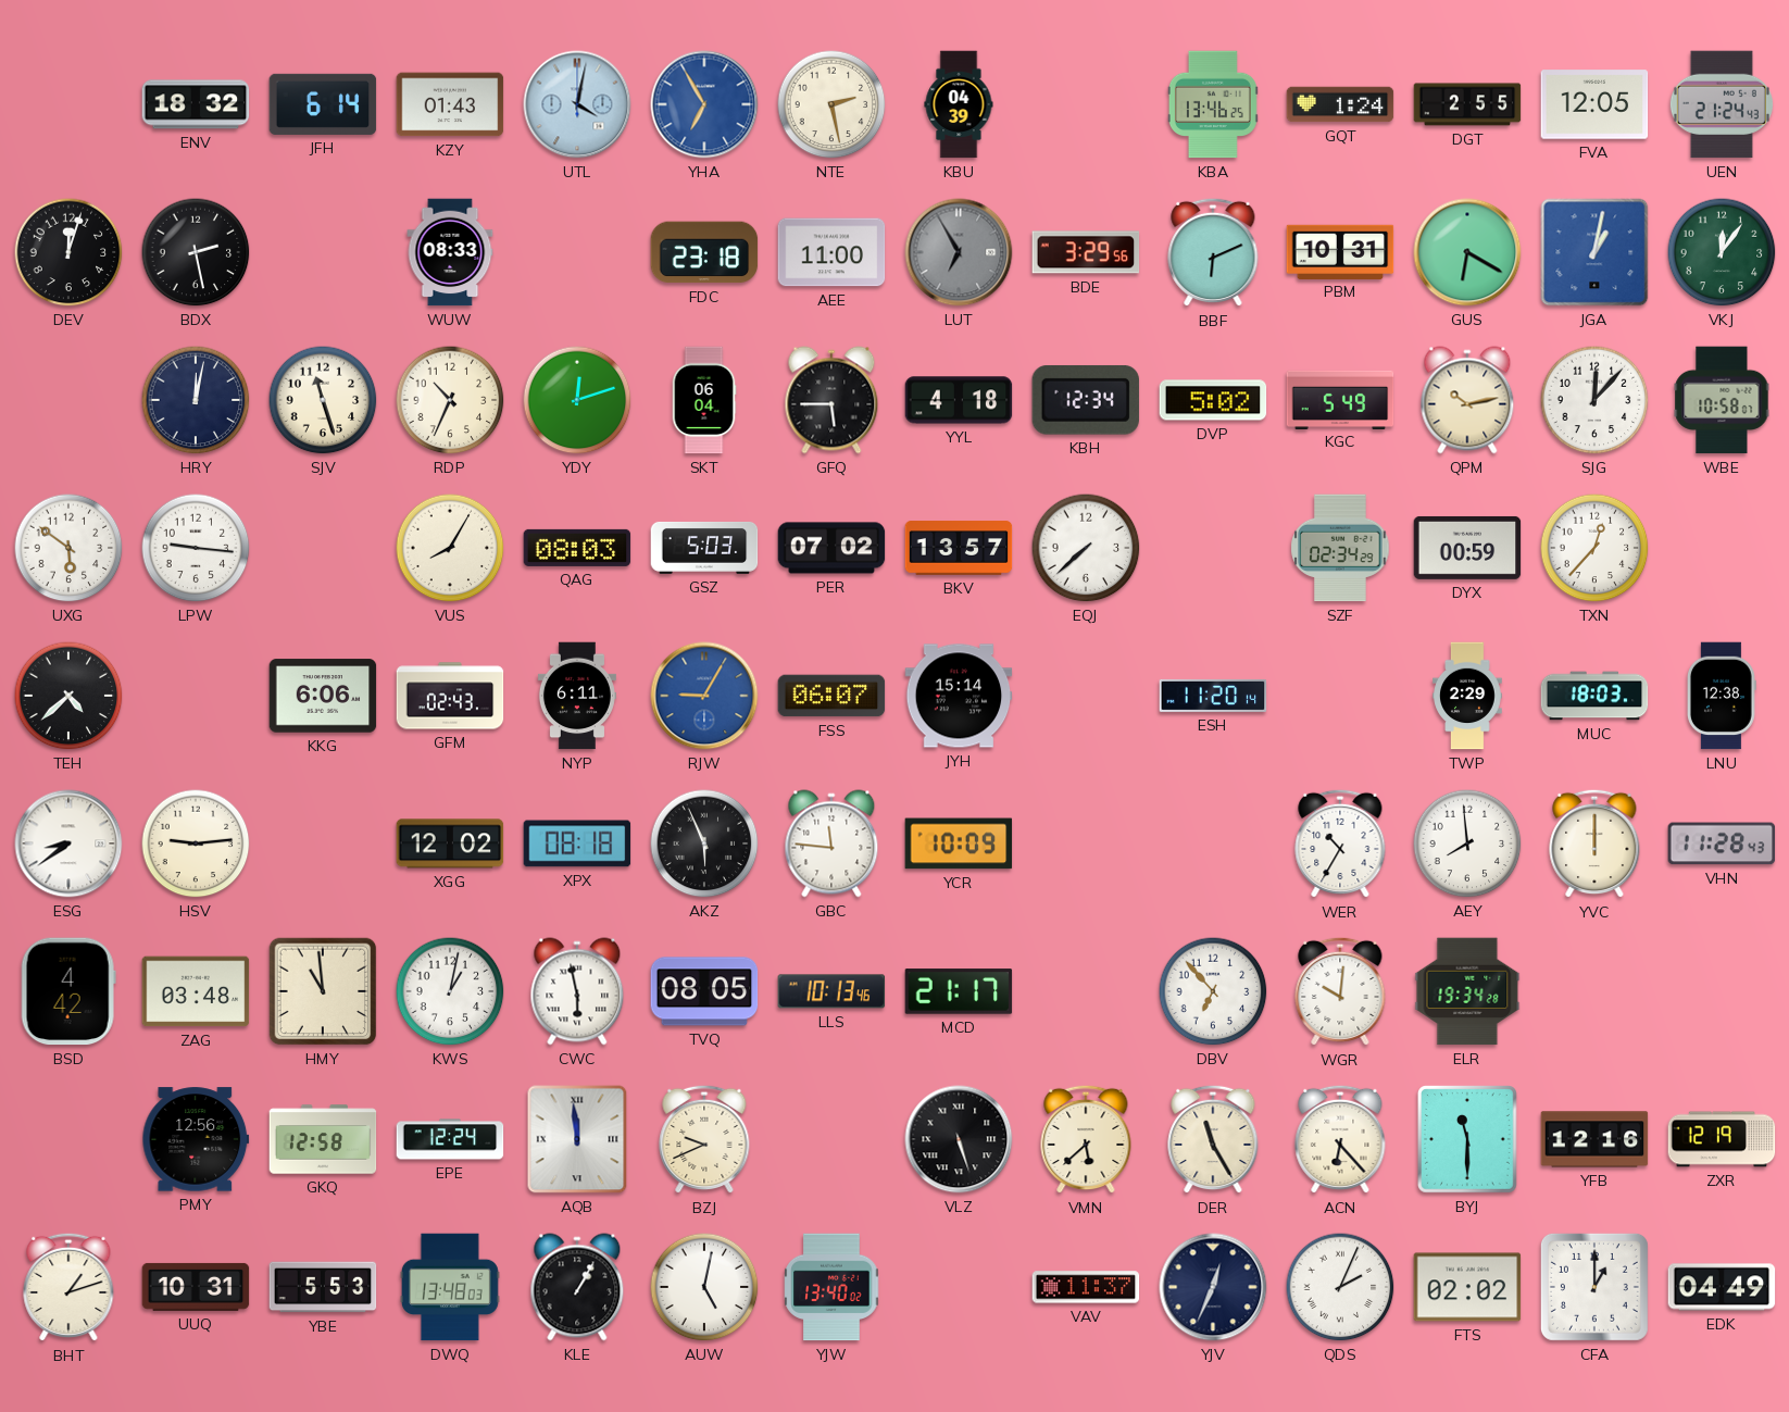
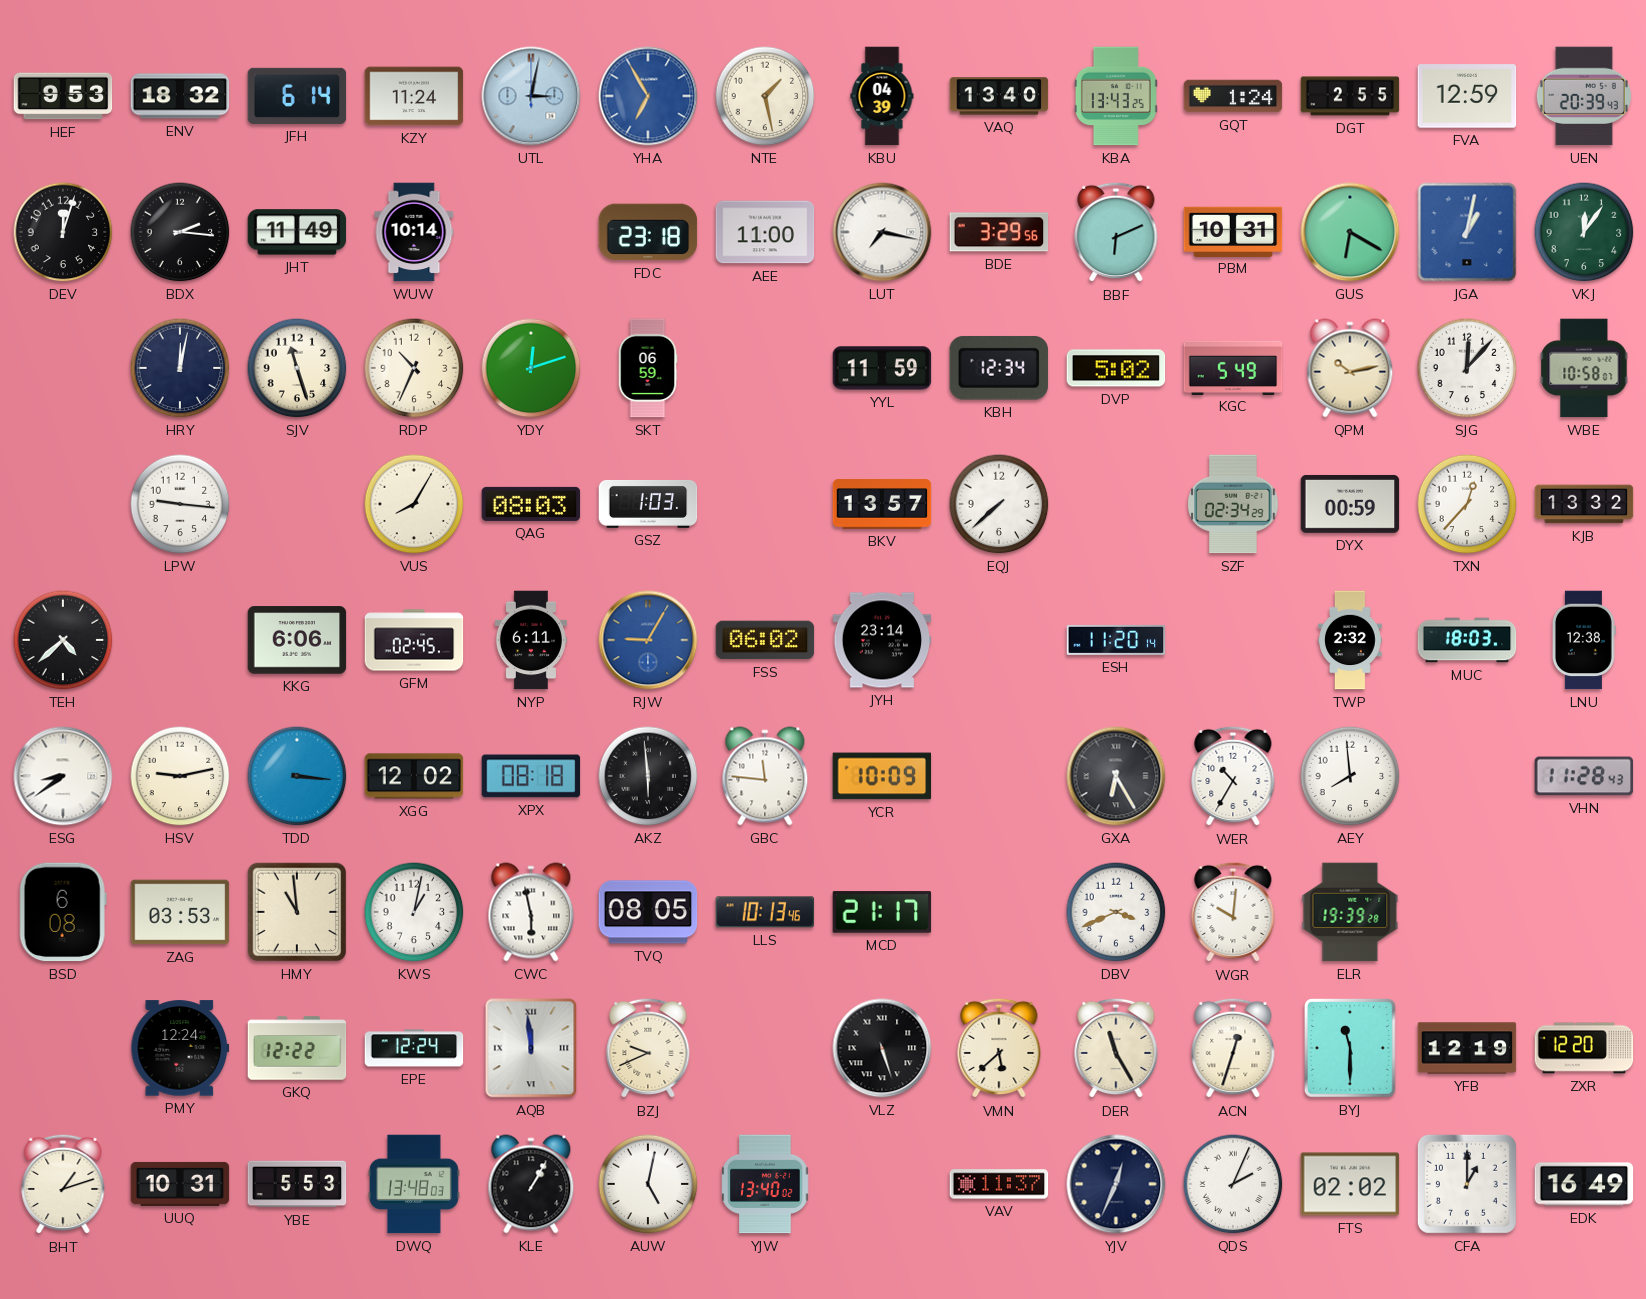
HEF: none -> 9:53 (63, 96)
KZY: 01:43 -> 11:24 (414, 96)
UTL: 4:02 -> 3:02 (531, 96)
NTE: 2:28 -> 1:28 (765, 96)
VAQ: none -> 13:40 (999, 96)
KBA: 13:46 -> 13:43 (1116, 96)
FVA: 12:05 -> 12:59 (1467, 96)
UEN: 21:24 -> 20:39 (1584, 96)
BDX: 2:28 -> 2:16 (180, 232)
JHT: none -> 11:49 (297, 232)
WUW: 08:33 -> 10:14 (414, 232)
LUT: 6:55 -> 7:17 (882, 232)
LUT dial: grey -> white (882, 232)
SKT: 06:04 -> 06:59 (648, 368)
GFQ: 5:45 -> none (831, 400)
YYL: 4:18 -> 11:59 (882, 368)
UXG: 5:51 -> none (68, 548)
GSZ: 5:03 -> 1:03 (648, 504)
PER: 07:02 -> none (831, 548)
KJB: none -> 13:32 (1584, 504)
GFM: 02:43 -> 02:45 (414, 640)
FSS: 06:07 -> 06:02 (765, 640)
JYH: 15:14 -> 23:14 (882, 640)
TWP: 2:29 -> 2:32 (1350, 640)
HSV: 9:14 -> 9:13 (180, 776)
TDD: none -> 3:16 (297, 776)
AKZ: 5:56 -> 5:59 (648, 776)
GXA: none -> 6:25 (1116, 776)
YVC: 12:00 -> none (1594, 844)
BSD: 4:42 -> 6:08 (63, 912)
ZAG: 03:48 -> 03:53 (180, 912)
DBV: 6:53 -> 3:41 (1116, 912)
ELR: 19:34 -> 19:39 (1350, 912)
PMY: 12:56 -> 12:24 (180, 1048)
GKQ: 12:58 -> 12:22 (297, 1048)
ACN: 6:23 -> 12:33 (1233, 1048)
YFB: 12:16 -> 12:19 (1467, 1048)
ZXR: 12:19 -> 12:20 (1584, 1048)
EDK: 04:49 -> 16:49 (1584, 1184)
